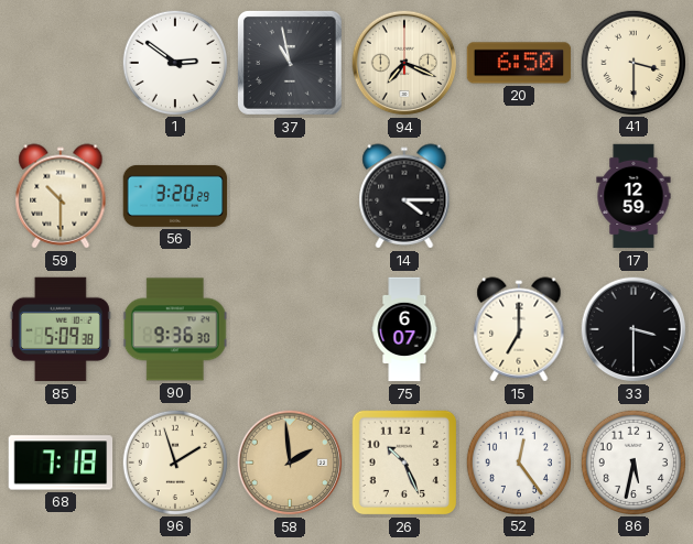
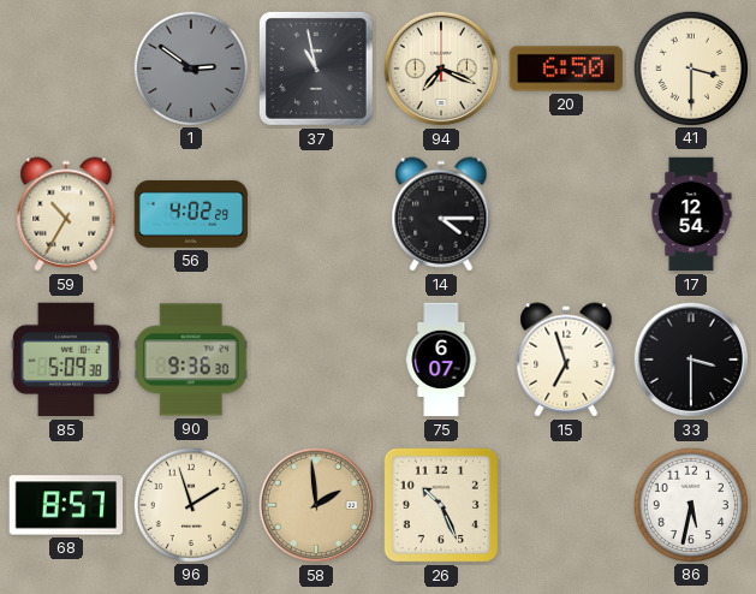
1 dial: white -> grey (190, 67)
59: 10:30 -> 10:35 (66, 214)
56: 3:20 -> 4:02 (191, 214)
17: 12:59 -> 12:54 (691, 214)
15: 7:00 -> 6:57 (566, 360)
68: 7:18 -> 8:57 (66, 505)
52: 12:24 -> none (518, 461)
